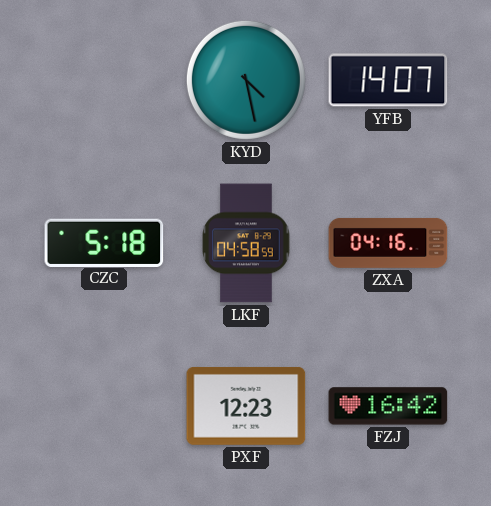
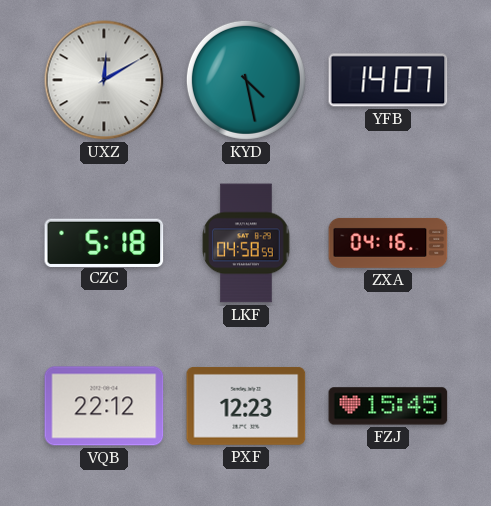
UXZ: none -> 12:10 (104, 80)
VQB: none -> 22:12 (104, 406)
FZJ: 16:42 -> 15:45 (388, 406)
